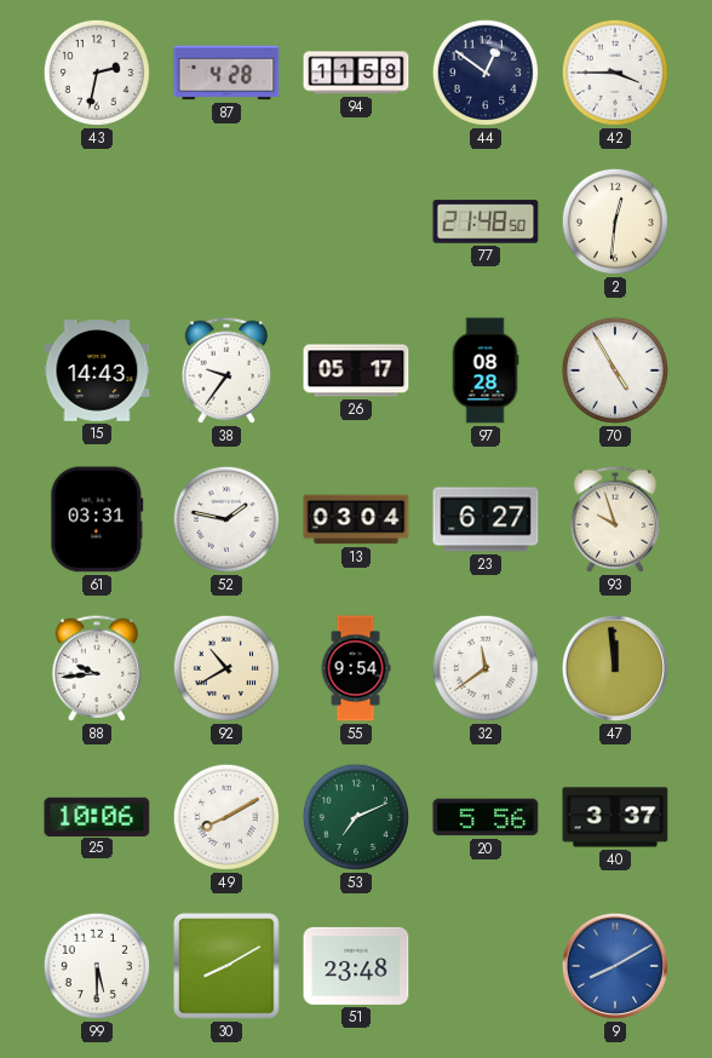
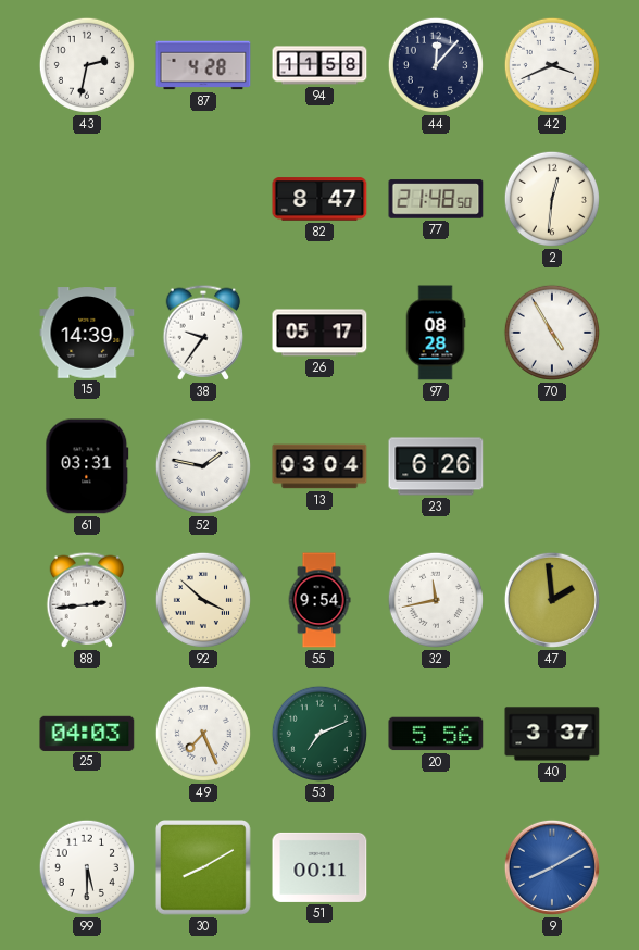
44: 12:51 -> 12:07 (436, 65)
42: 3:45 -> 3:41 (552, 65)
82: none -> 8:47 (319, 199)
15: 14:43 -> 14:39 (87, 333)
23: 6:27 -> 6:26 (436, 466)
93: 9:57 -> none (615, 519)
88: 9:44 -> 2:44 (87, 600)
92: 10:40 -> 3:52 (203, 600)
32: 11:39 -> 11:43 (436, 600)
47: 11:59 -> 1:59 (552, 600)
25: 10:06 -> 04:03 (87, 733)
49: 8:10 -> 7:26 (203, 734)
51: 23:48 -> 00:11 (319, 867)
